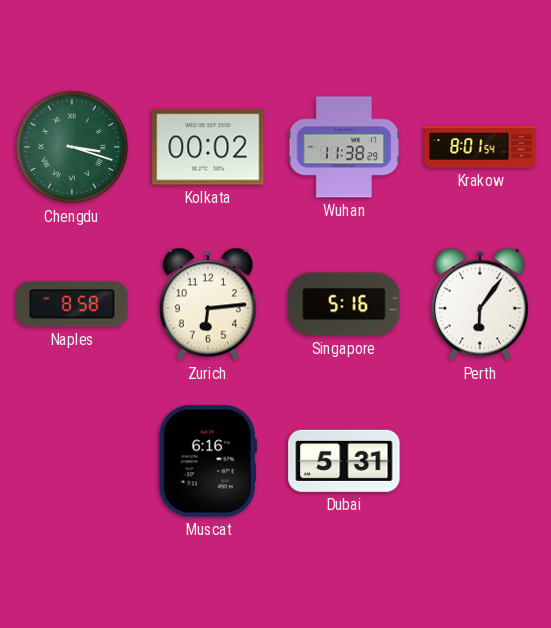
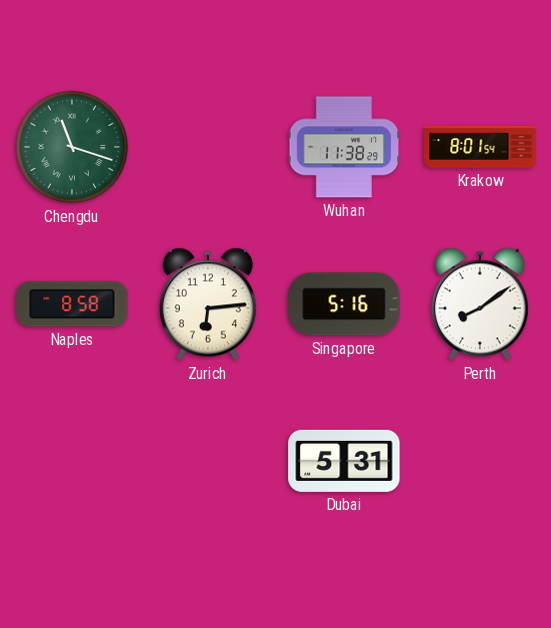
Chengdu: 3:18 -> 11:18 (72, 147)
Kolkata: 00:02 -> none (208, 147)
Perth: 6:06 -> 8:09 (480, 304)
Muscat: 6:16 -> none (208, 461)
